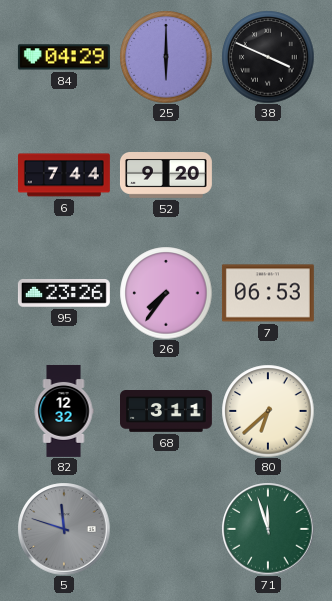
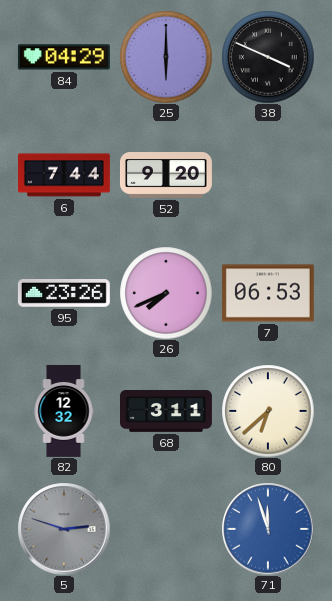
26: 7:36 -> 7:41 (166, 293)
5: 11:48 -> 2:48 (64, 529)
71 dial: green -> blue (268, 529)
